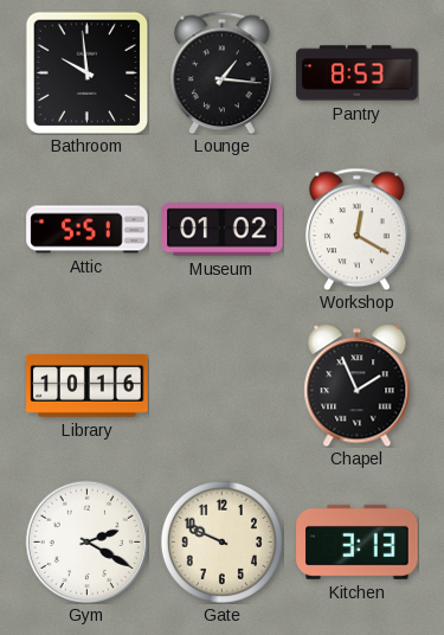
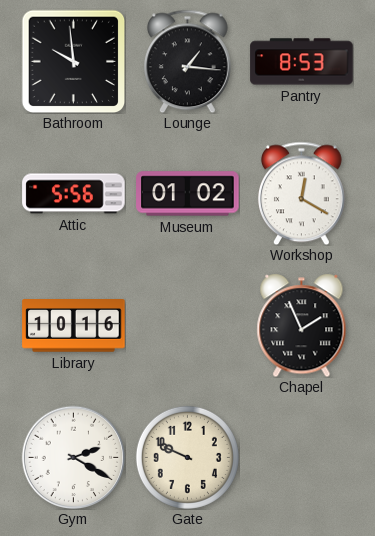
Attic: 5:51 -> 5:56 (74, 194)
Kitchen: 3:13 -> none (358, 541)
